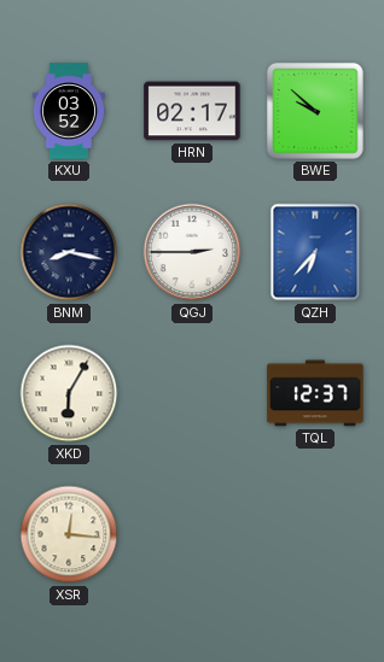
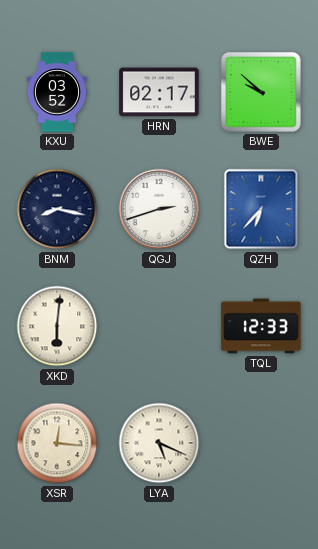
QGJ: 2:45 -> 2:42 (159, 209)
XKD: 6:05 -> 6:01 (57, 326)
TQL: 12:37 -> 12:33 (261, 326)
LYA: none -> 5:19 (159, 443)
